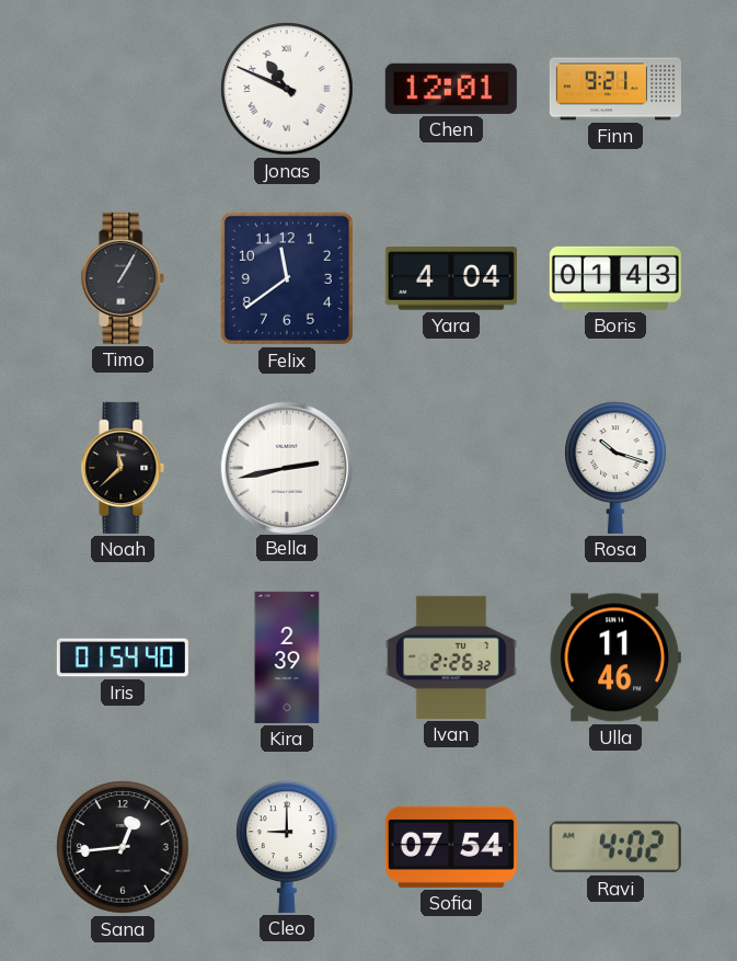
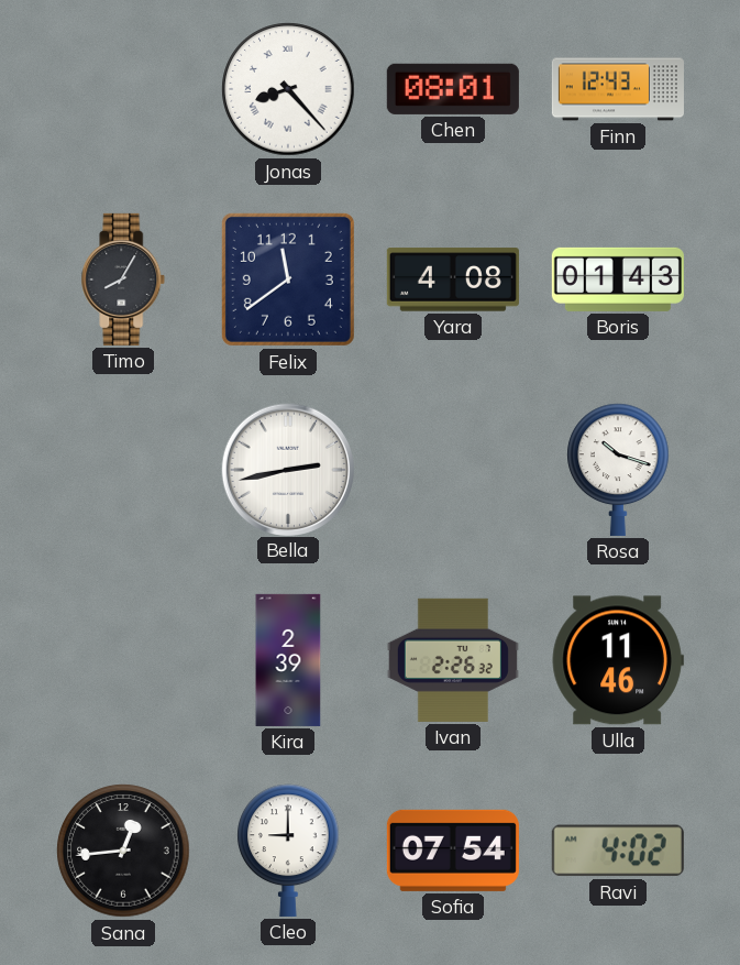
Jonas: 10:49 -> 8:23 (288, 89)
Chen: 12:01 -> 08:01 (453, 89)
Finn: 9:21 -> 12:43 (618, 89)
Timo: 1:05 -> 8:05 (123, 279)
Yara: 4:04 -> 4:08 (453, 279)
Noah: 11:38 -> none (123, 468)
Iris: 01:54 -> none (123, 657)
